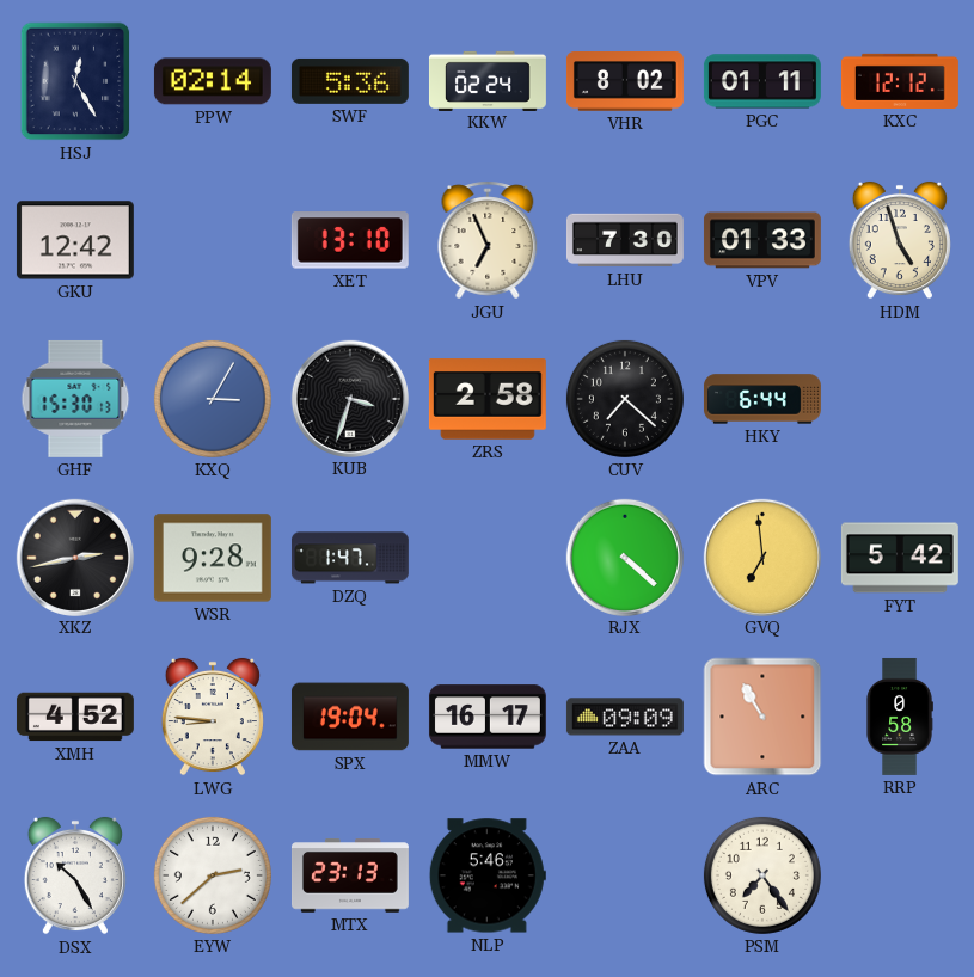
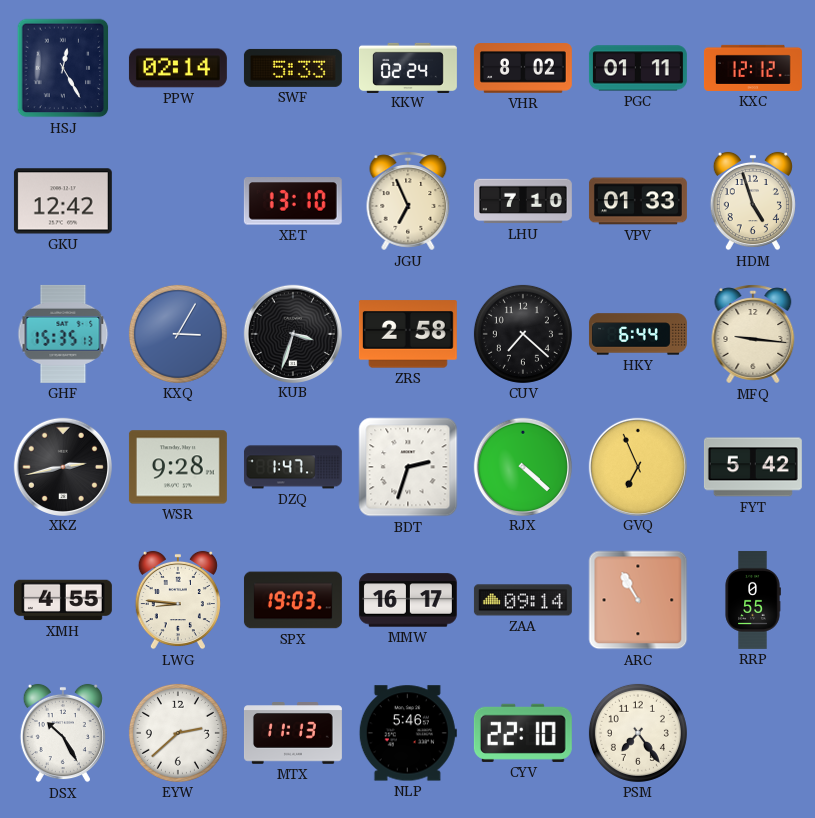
SWF: 5:36 -> 5:33 (293, 68)
LHU: 7:30 -> 7:10 (523, 201)
GHF: 15:30 -> 15:35 (63, 334)
MFQ: none -> 9:16 (753, 334)
BDT: none -> 2:33 (408, 467)
GVQ: 6:59 -> 6:56 (637, 466)
XMH: 4:52 -> 4:55 (63, 600)
SPX: 19:04 -> 19:03 (293, 600)
ZAA: 09:09 -> 09:14 (523, 600)
RRP: 0:58 -> 0:55 (753, 600)
MTX: 23:13 -> 11:13 (293, 733)
CYV: none -> 22:10 (523, 733)
